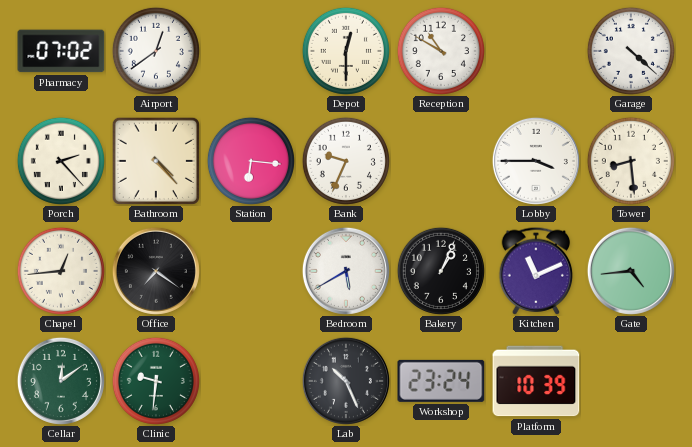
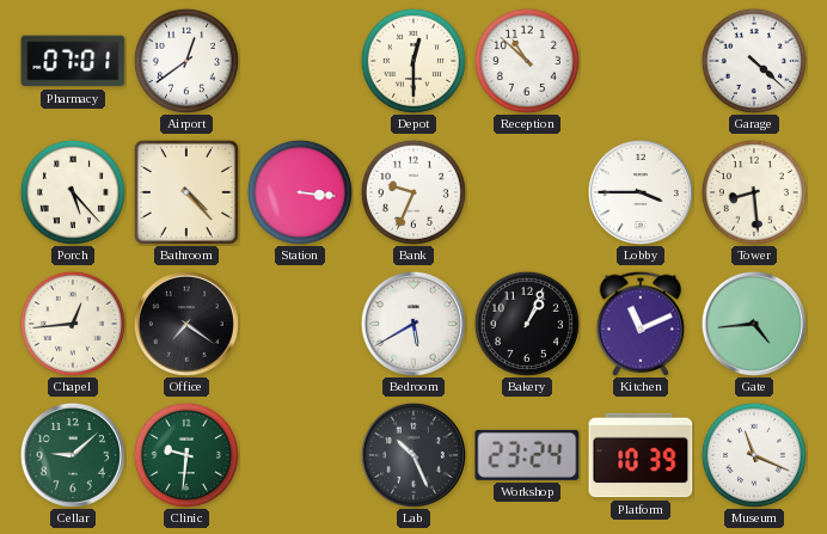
Pharmacy: 07:02 -> 07:01 (73, 61)
Reception: 10:50 -> 10:52 (527, 61)
Porch: 2:23 -> 5:23 (73, 192)
Station: 6:16 -> 3:16 (300, 192)
Cellar: 12:09 -> 9:08 (73, 455)
Museum: none -> 11:19 (754, 455)
